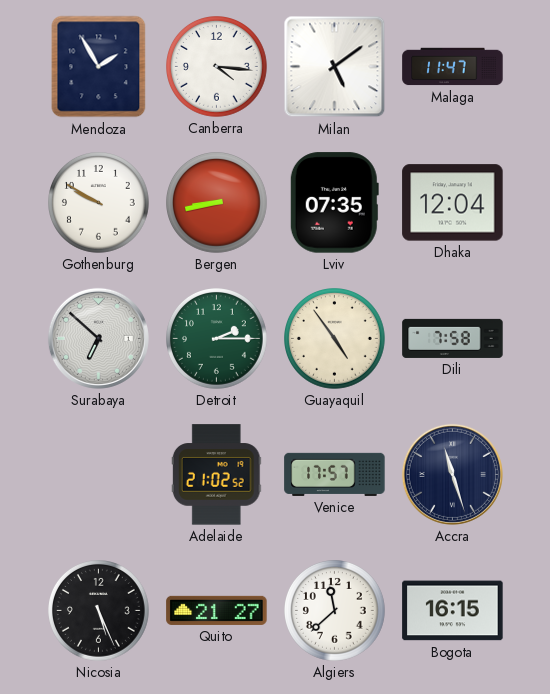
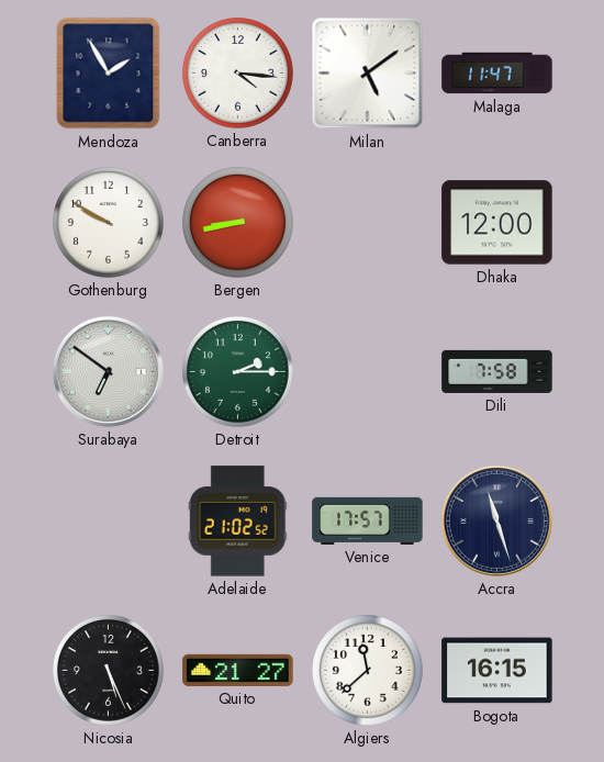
Lviv: 07:35 -> none (334, 203)
Dhaka: 12:04 -> 12:00 (497, 223)
Surabaya: 6:52 -> 6:51 (108, 371)
Guayaquil: 4:54 -> none (335, 339)
